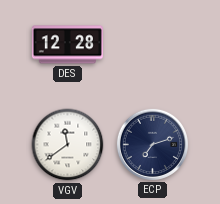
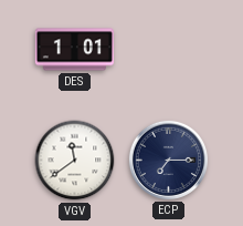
DES: 12:28 -> 1:01 (74, 50)
ECP: 7:12 -> 7:15 (168, 160)
